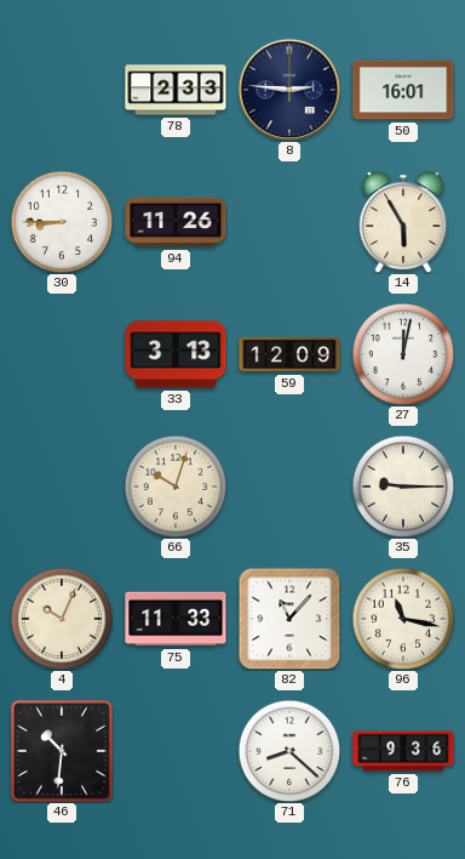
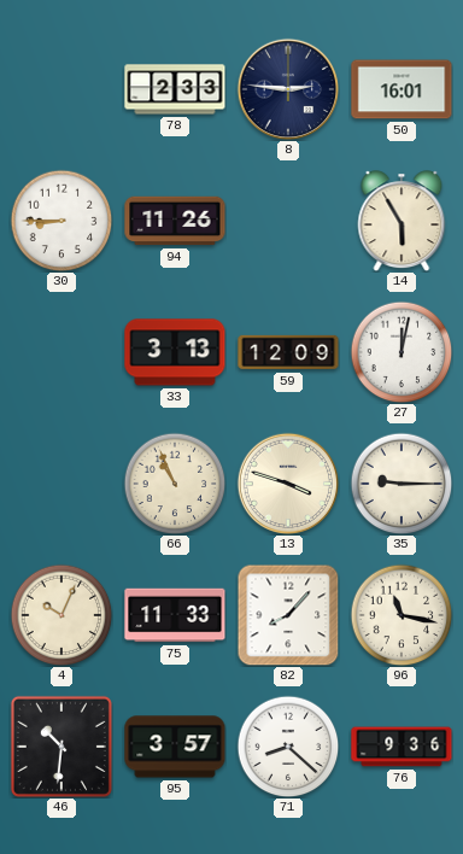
66: 10:03 -> 10:56 (175, 484)
13: none -> 3:48 (288, 484)
82: 11:07 -> 8:07 (288, 615)
95: none -> 3:57 (175, 747)
